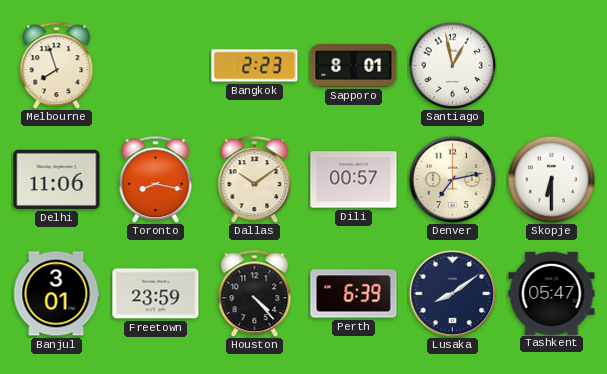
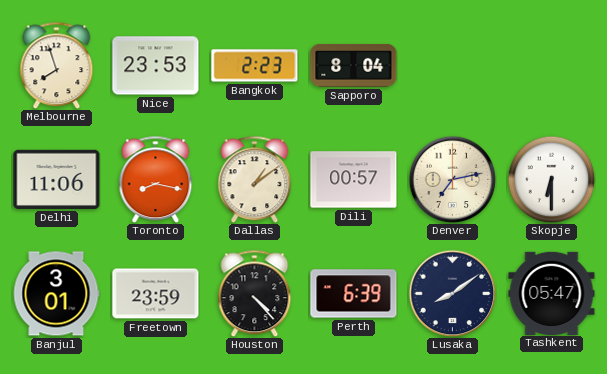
Nice: none -> 23:53 (156, 66)
Sapporo: 8:01 -> 8:04 (354, 65)
Santiago: 12:58 -> none (452, 65)
Dallas: 10:09 -> 1:09 (255, 179)
